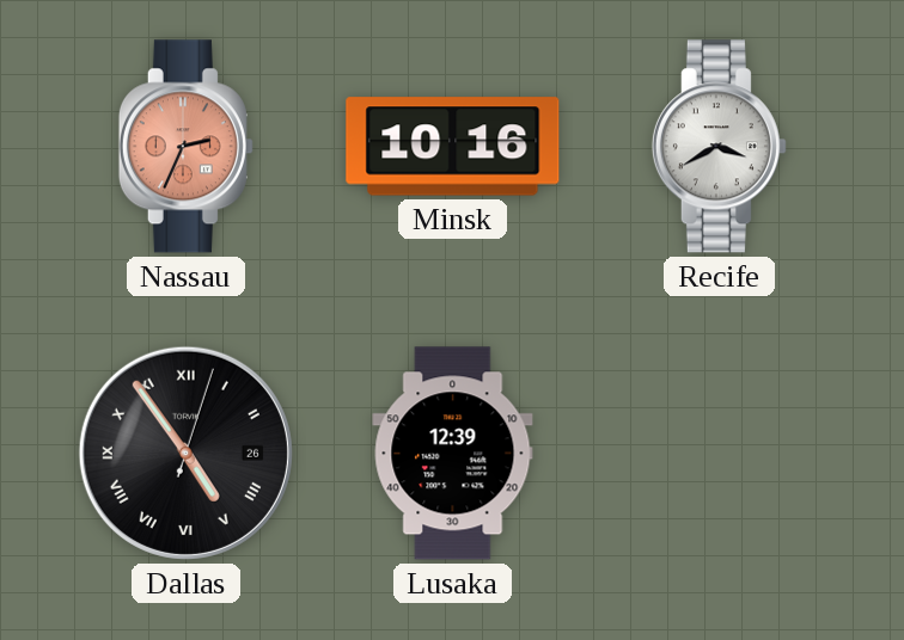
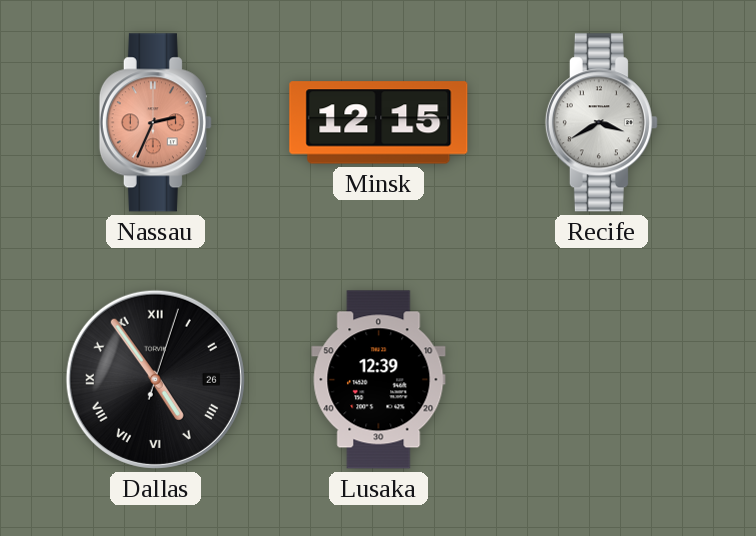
Minsk: 10:16 -> 12:15 (379, 123)
